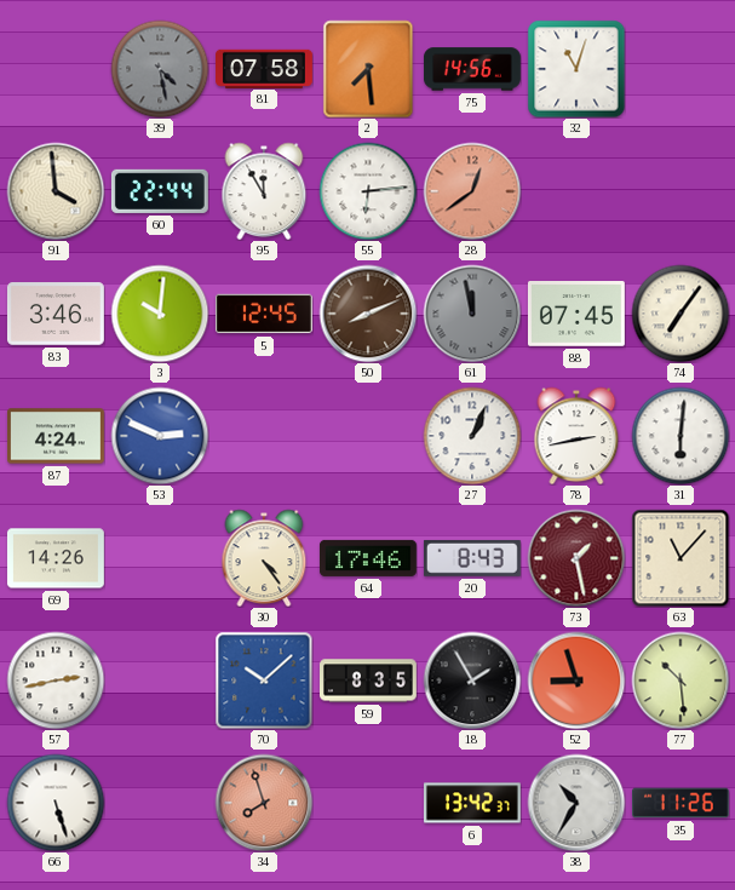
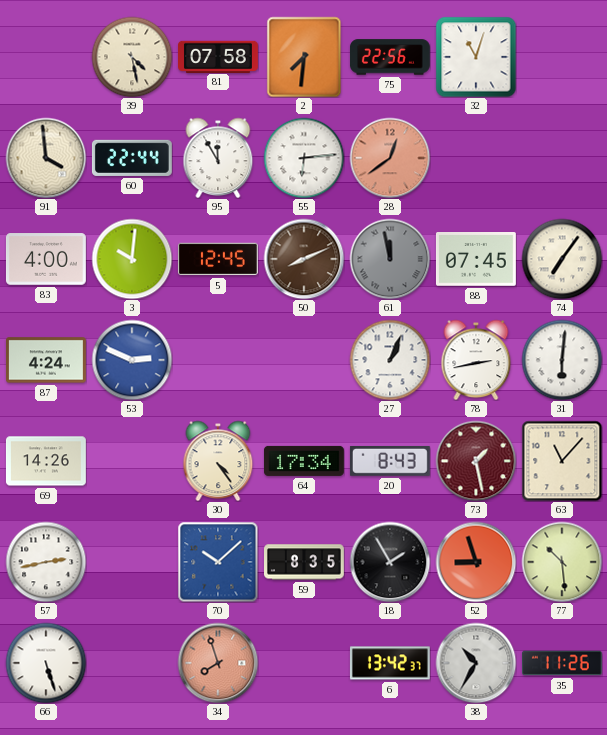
39 dial: grey -> cream (132, 57)
2: 7:29 -> 7:31 (304, 57)
75: 14:56 -> 22:56 (390, 57)
83: 3:46 -> 4:00 (46, 259)
64: 17:46 -> 17:34 (304, 461)
